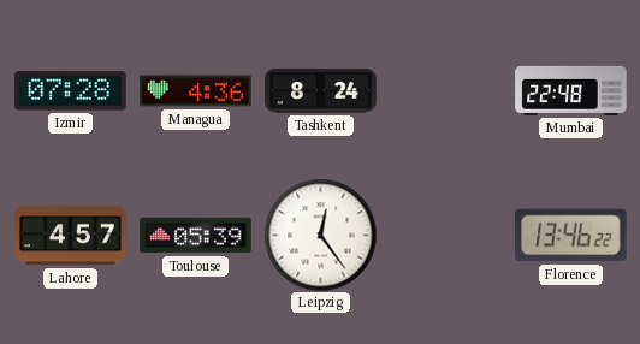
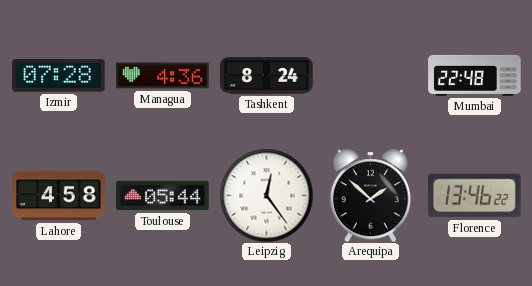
Lahore: 4:57 -> 4:58 (59, 196)
Toulouse: 05:39 -> 05:44 (163, 196)
Arequipa: none -> 1:52 (370, 195)
